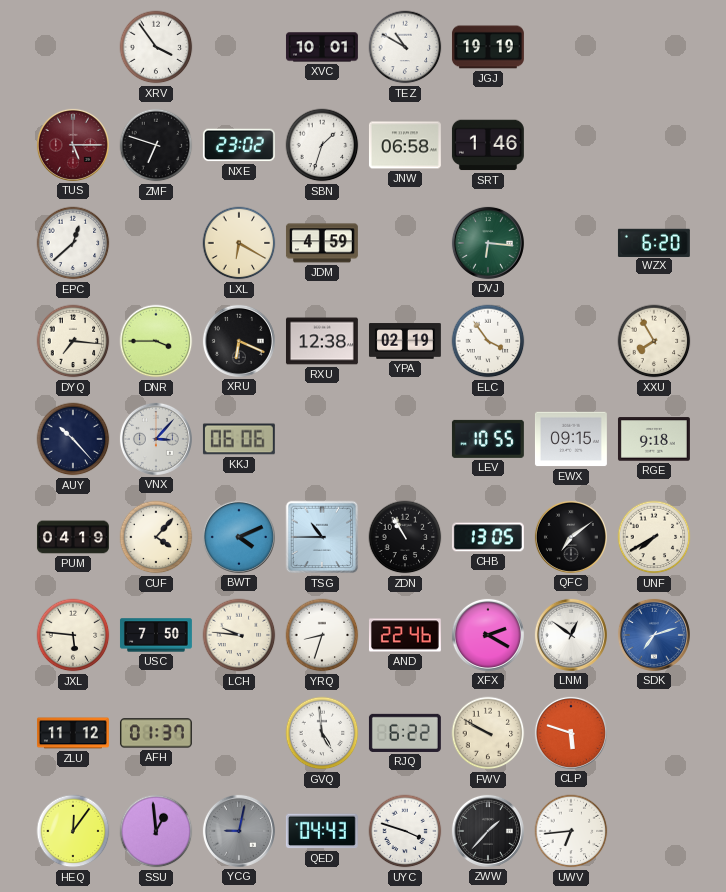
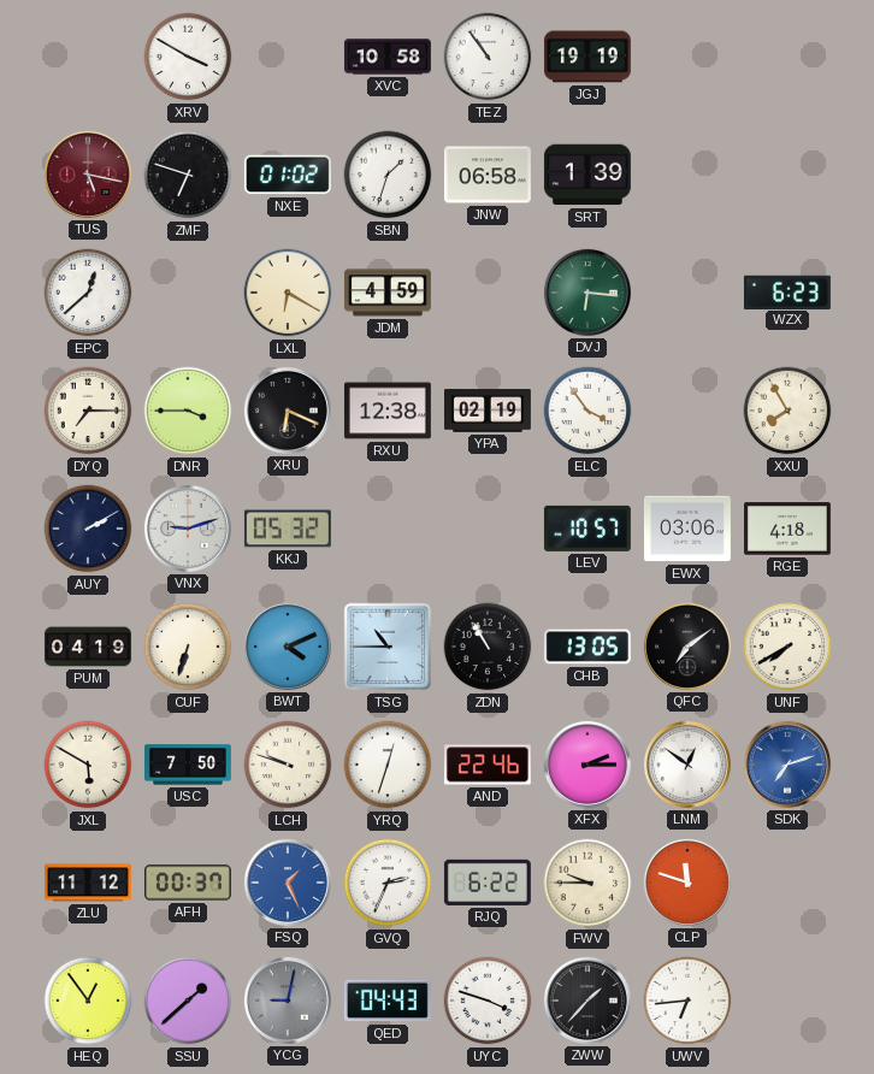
XRV: 3:54 -> 3:50 (188, 57)
XVC: 10:01 -> 10:58 (388, 57)
TEZ: 10:50 -> 10:54 (488, 57)
TUS: 5:15 -> 5:17 (88, 175)
NXE: 23:02 -> 01:02 (288, 175)
SRT: 1:46 -> 1:39 (587, 175)
WZX: 6:20 -> 6:23 (787, 291)
DYQ: 7:16 -> 7:15 (88, 411)
AUY: 10:23 -> 2:10 (88, 529)
VNX: 3:07 -> 9:12 (188, 529)
KKJ: 06:06 -> 05:32 (288, 529)
LEV: 10:55 -> 10:57 (587, 529)
EWX: 09:15 -> 03:06 (687, 529)
RGE: 9:18 -> 4:18 (787, 529)
CUF: 4:07 -> 6:33 (188, 647)
JXL: 5:46 -> 5:50 (88, 765)
LCH: 9:46 -> 9:48 (288, 765)
YRQ: 8:33 -> 12:33 (388, 765)
XFX: 2:20 -> 2:15 (587, 765)
AFH: 01:37 -> 00:37 (188, 883)
FSQ: none -> 1:26 (288, 883)
GVQ: 4:59 -> 2:34 (388, 883)
FWV: 9:50 -> 9:45 (587, 883)
CLP: 5:48 -> 11:48 (687, 883)
HEQ: 12:06 -> 12:54 (88, 1001)
SSU: 12:59 -> 1:38 (188, 1001)
